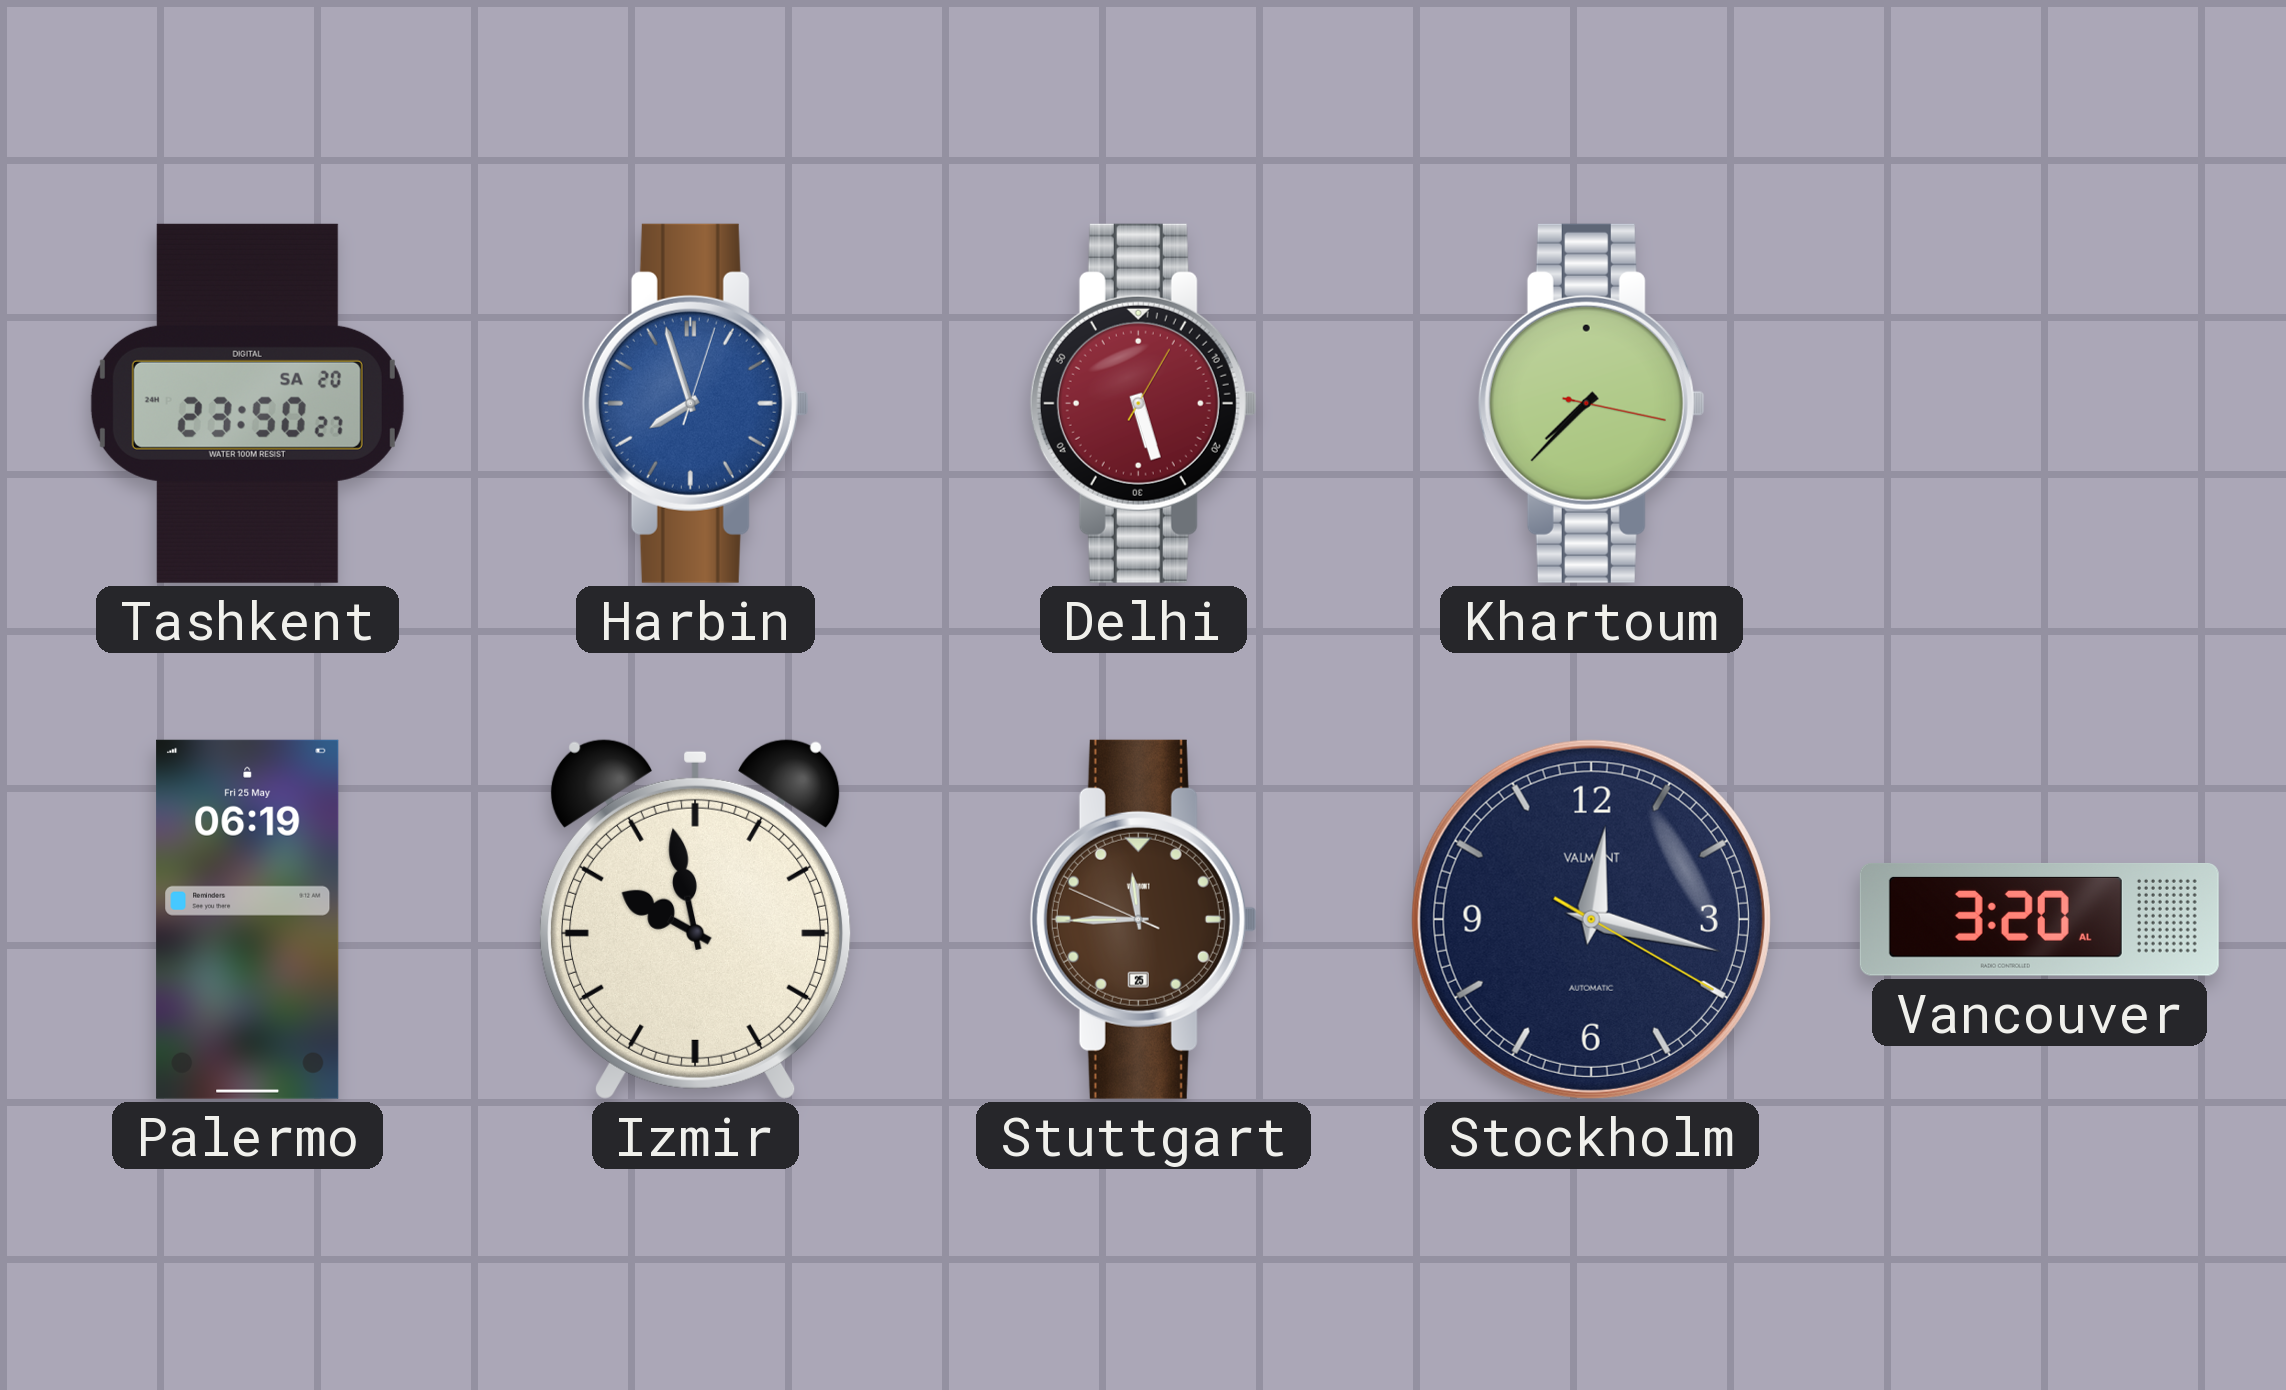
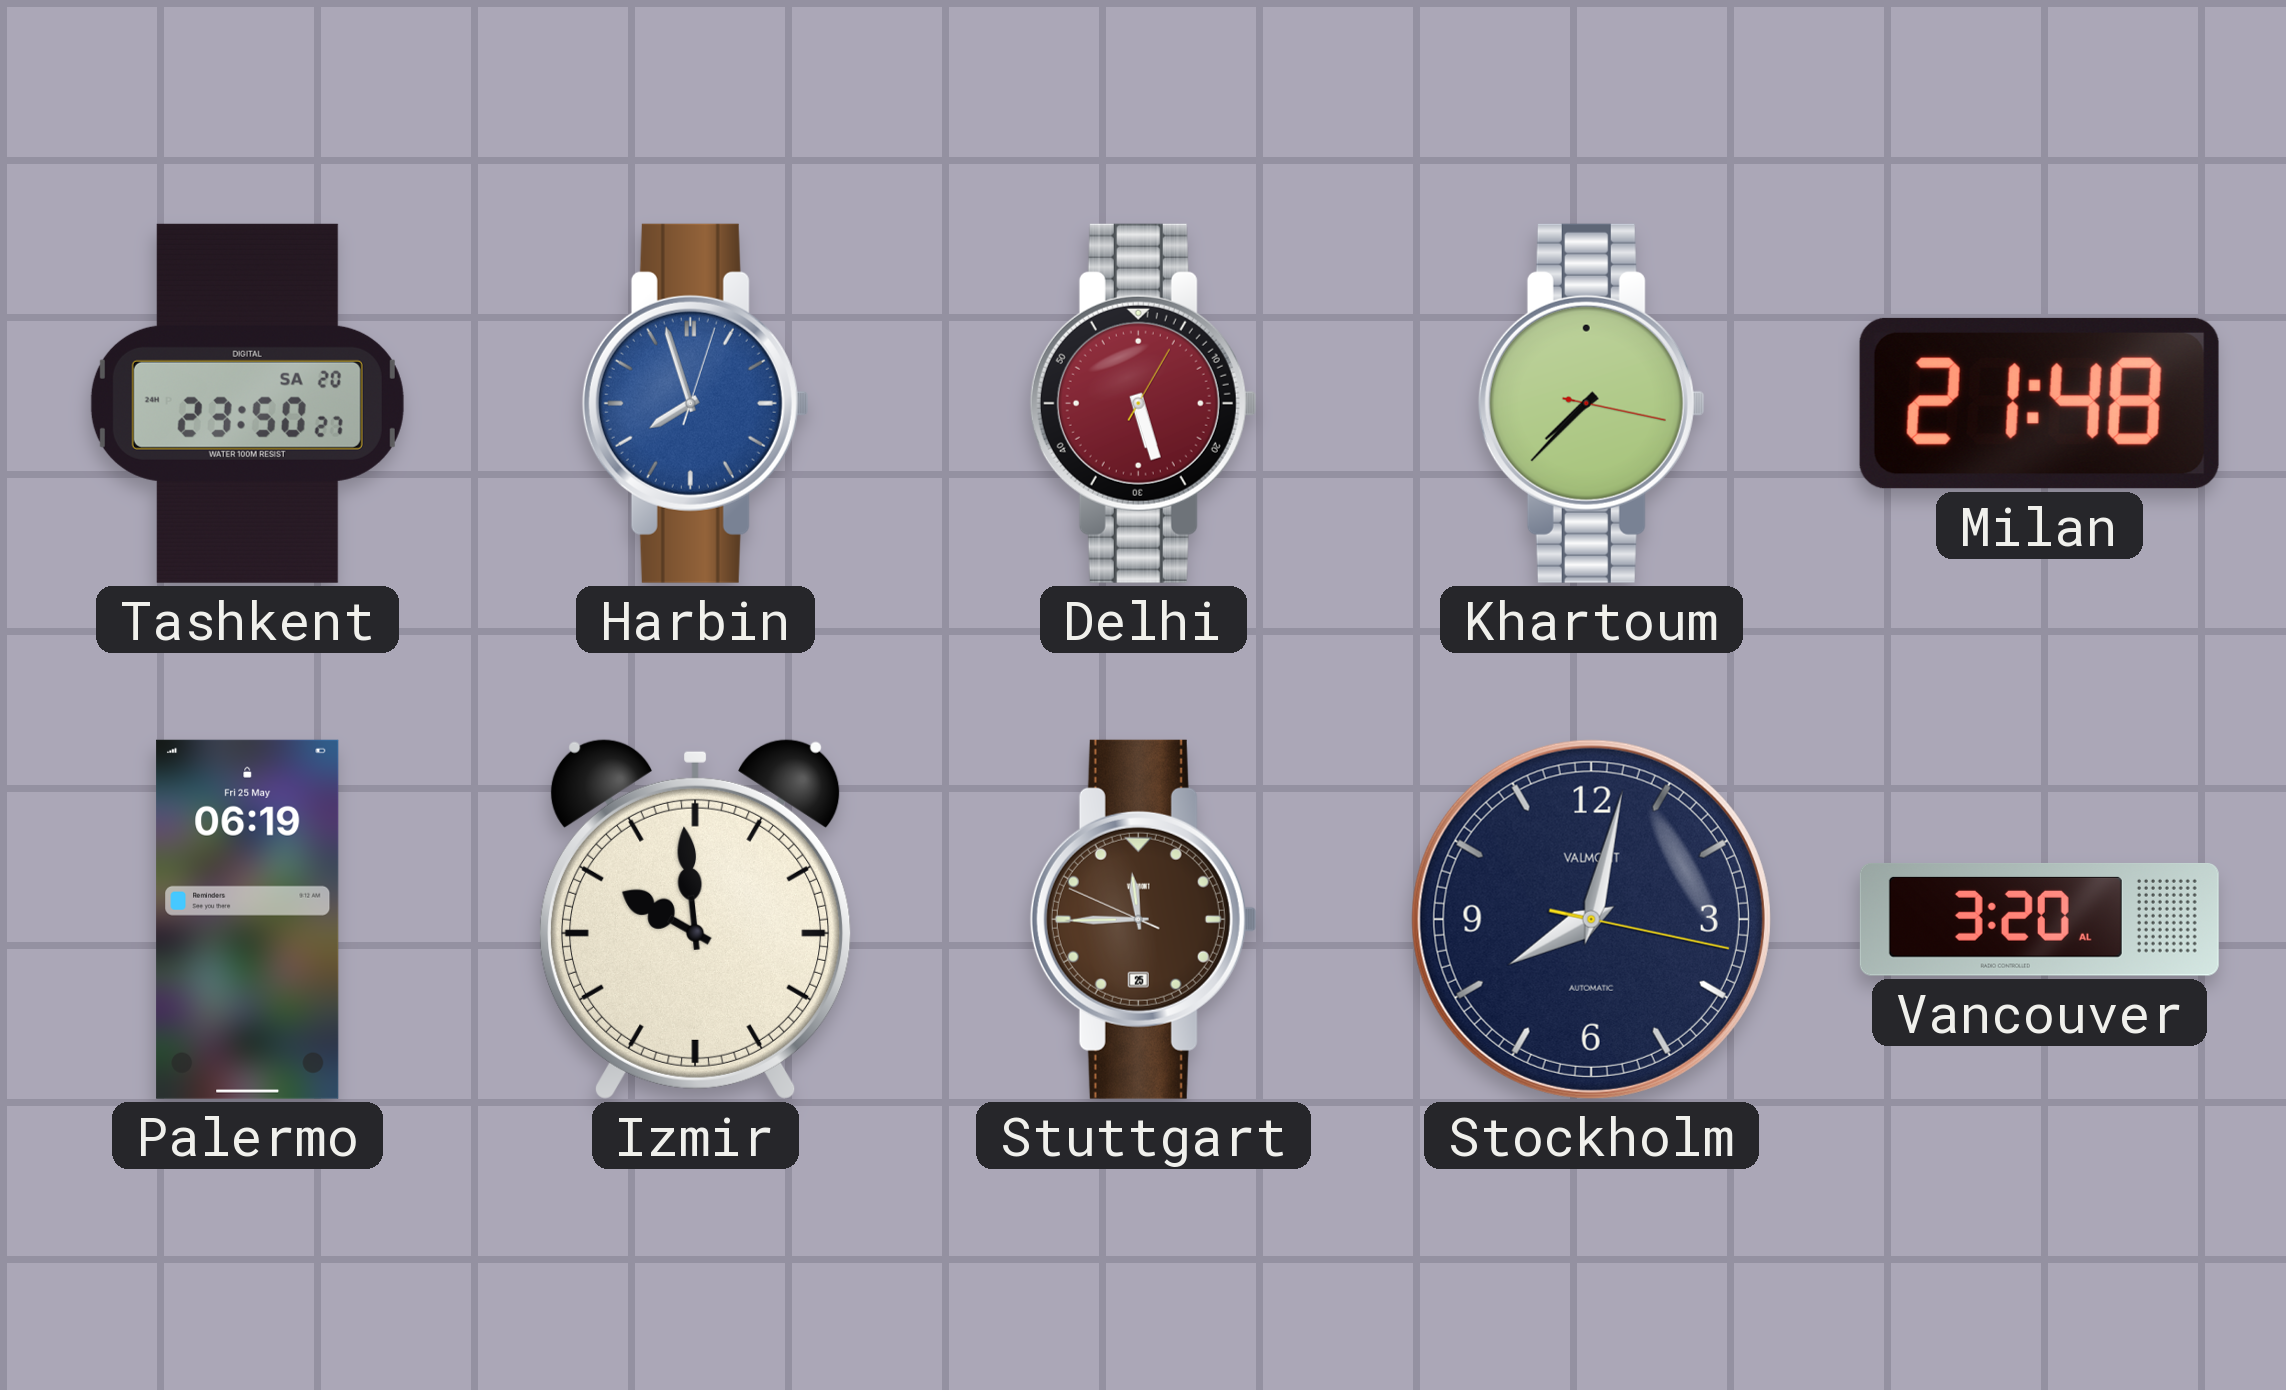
Milan: none -> 21:48 (2039, 403)
Izmir: 9:58 -> 9:59 (696, 919)
Stockholm: 12:17 -> 8:02 (1591, 919)
